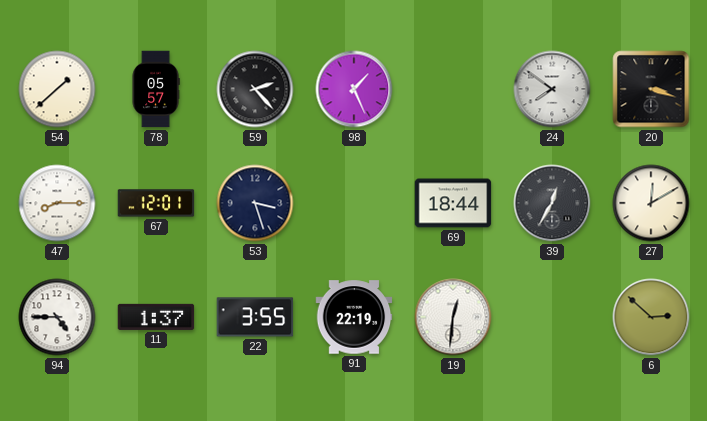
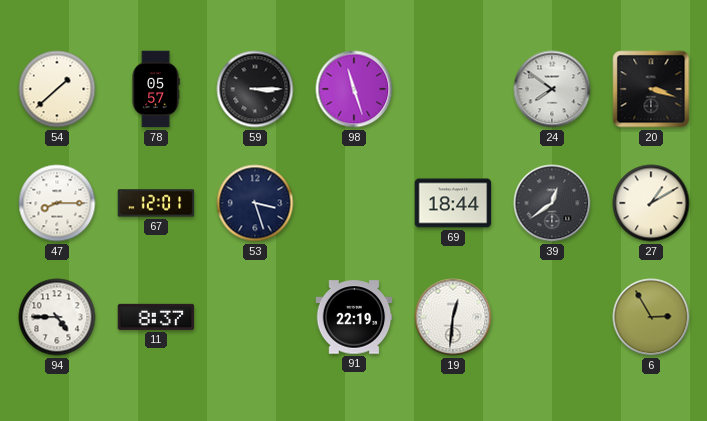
59: 2:23 -> 3:15 (255, 89)
98: 1:26 -> 11:27 (354, 89)
39: 12:35 -> 12:39 (552, 203)
27: 12:10 -> 1:10 (651, 203)
11: 1:37 -> 8:37 (156, 317)
22: 3:55 -> none (255, 317)
6: 2:52 -> 2:55 (651, 317)
